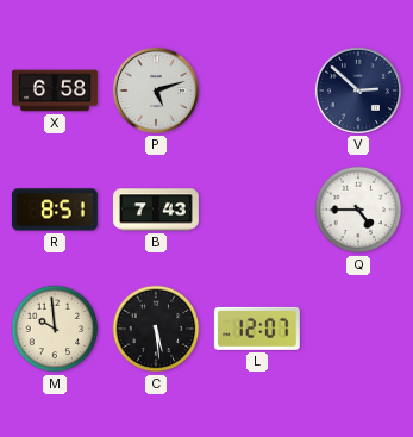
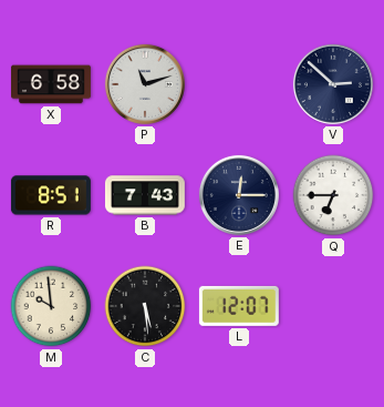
P: 5:12 -> 11:12 (145, 84)
E: none -> 12:15 (239, 195)
Q: 4:45 -> 6:45 (333, 195)
